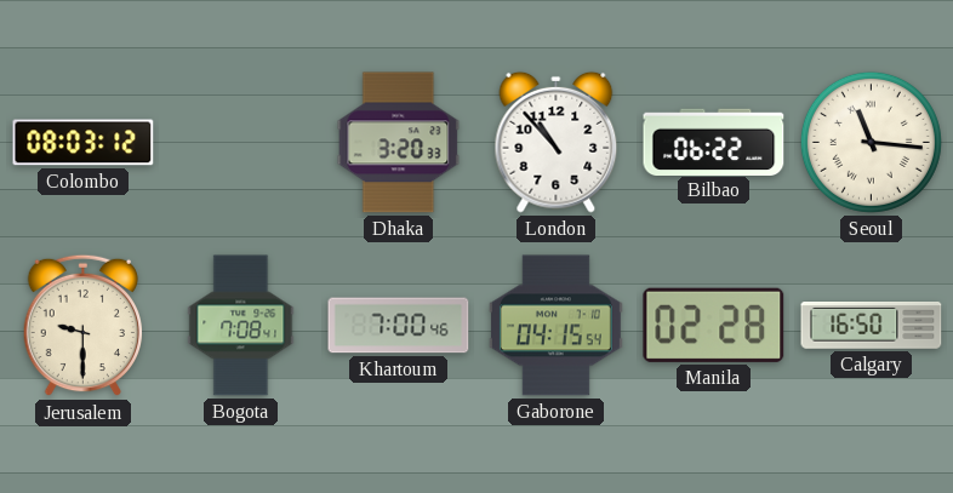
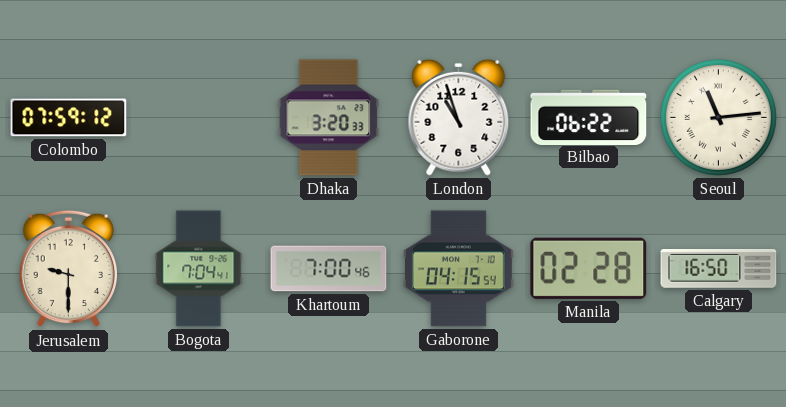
Colombo: 08:03 -> 07:59 (69, 118)
London: 10:53 -> 10:57 (459, 117)
Seoul: 11:16 -> 11:14 (718, 117)
Bogota: 7:08 -> 7:04 (199, 269)
